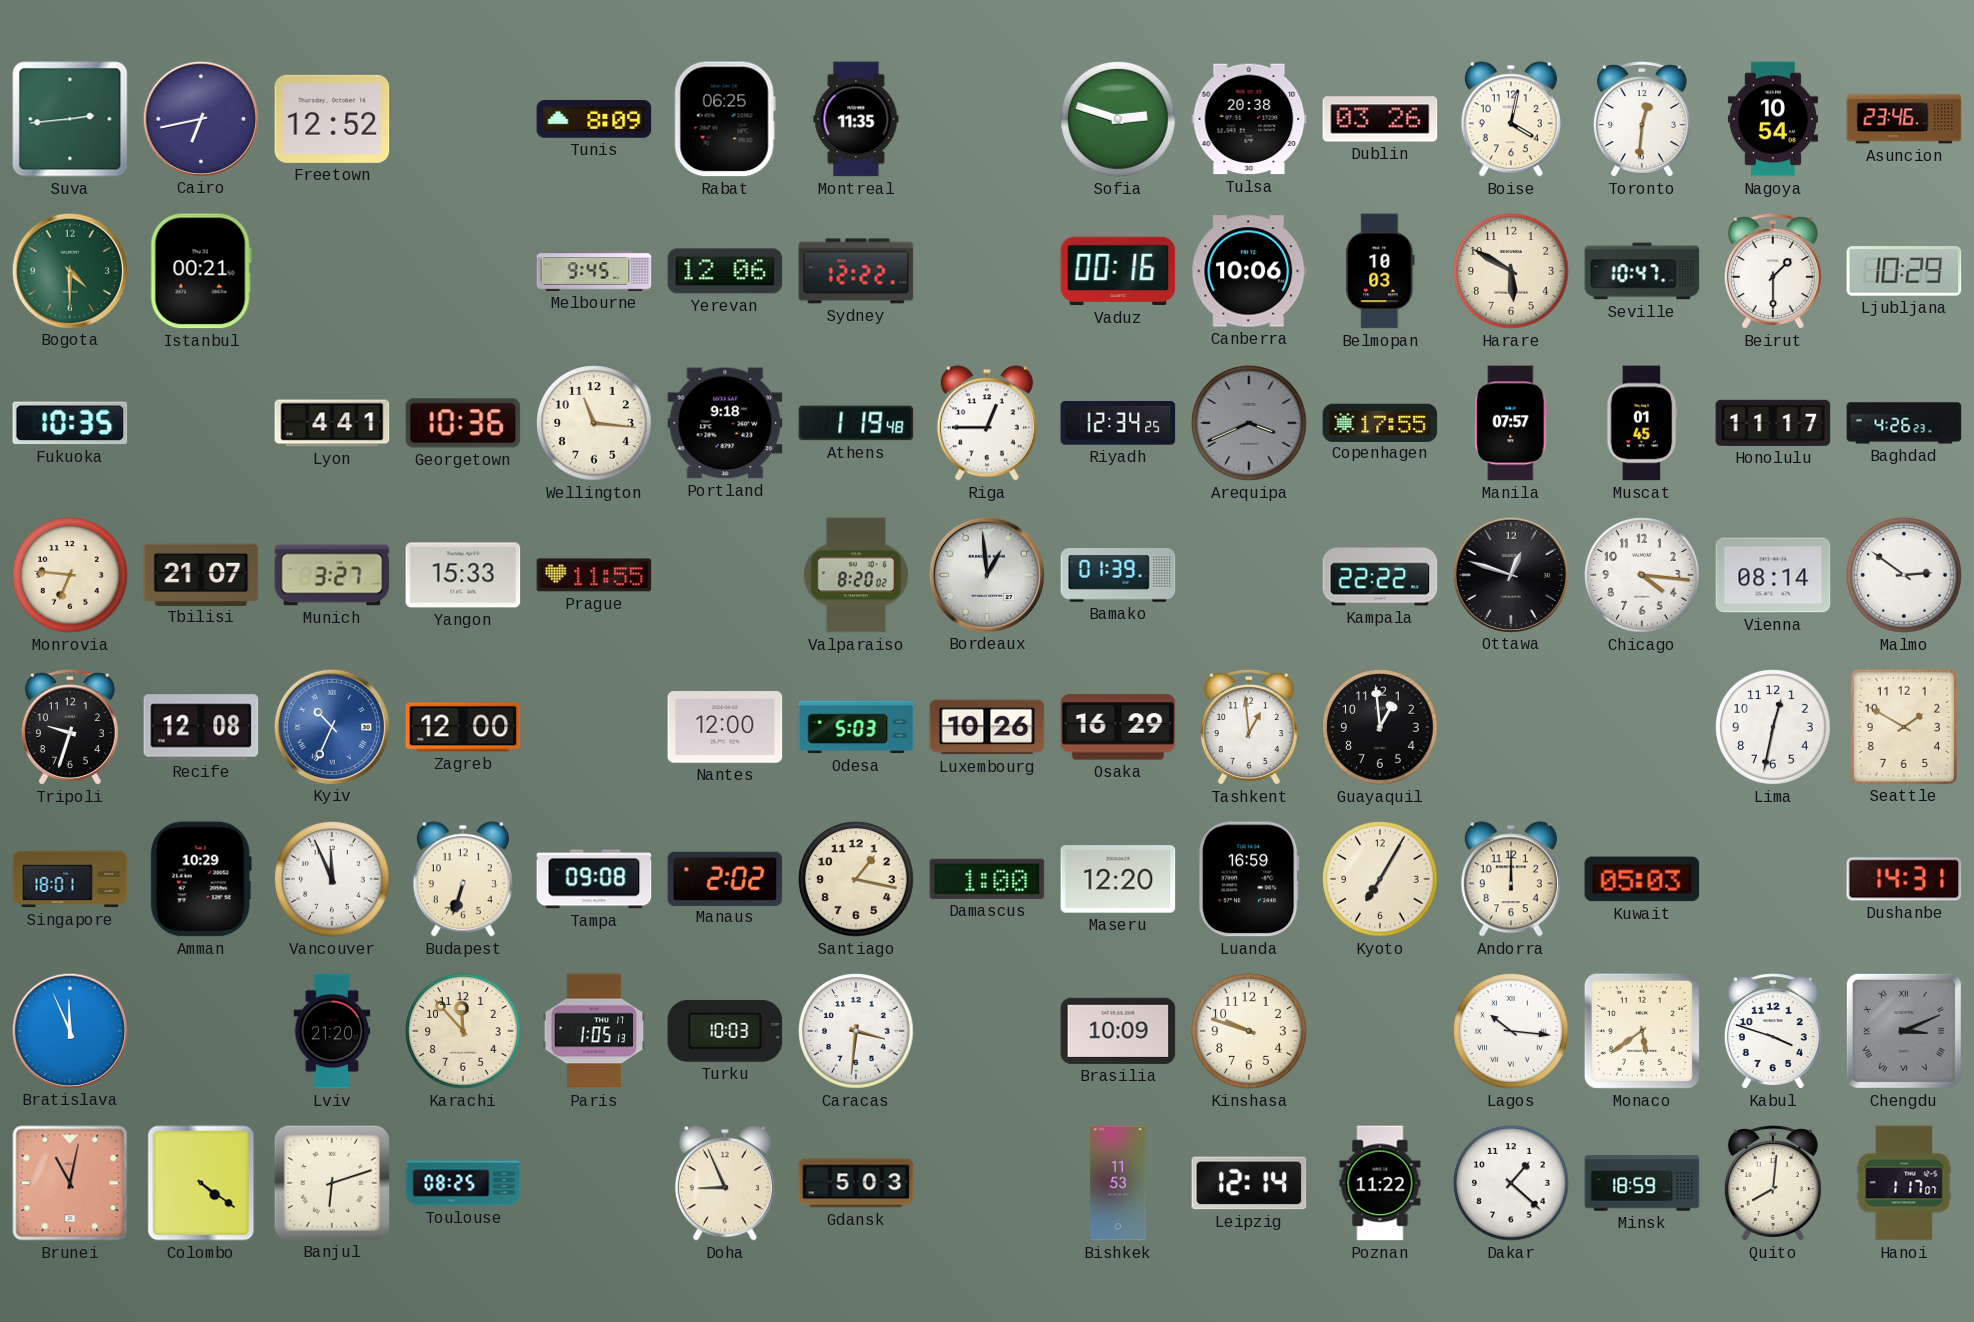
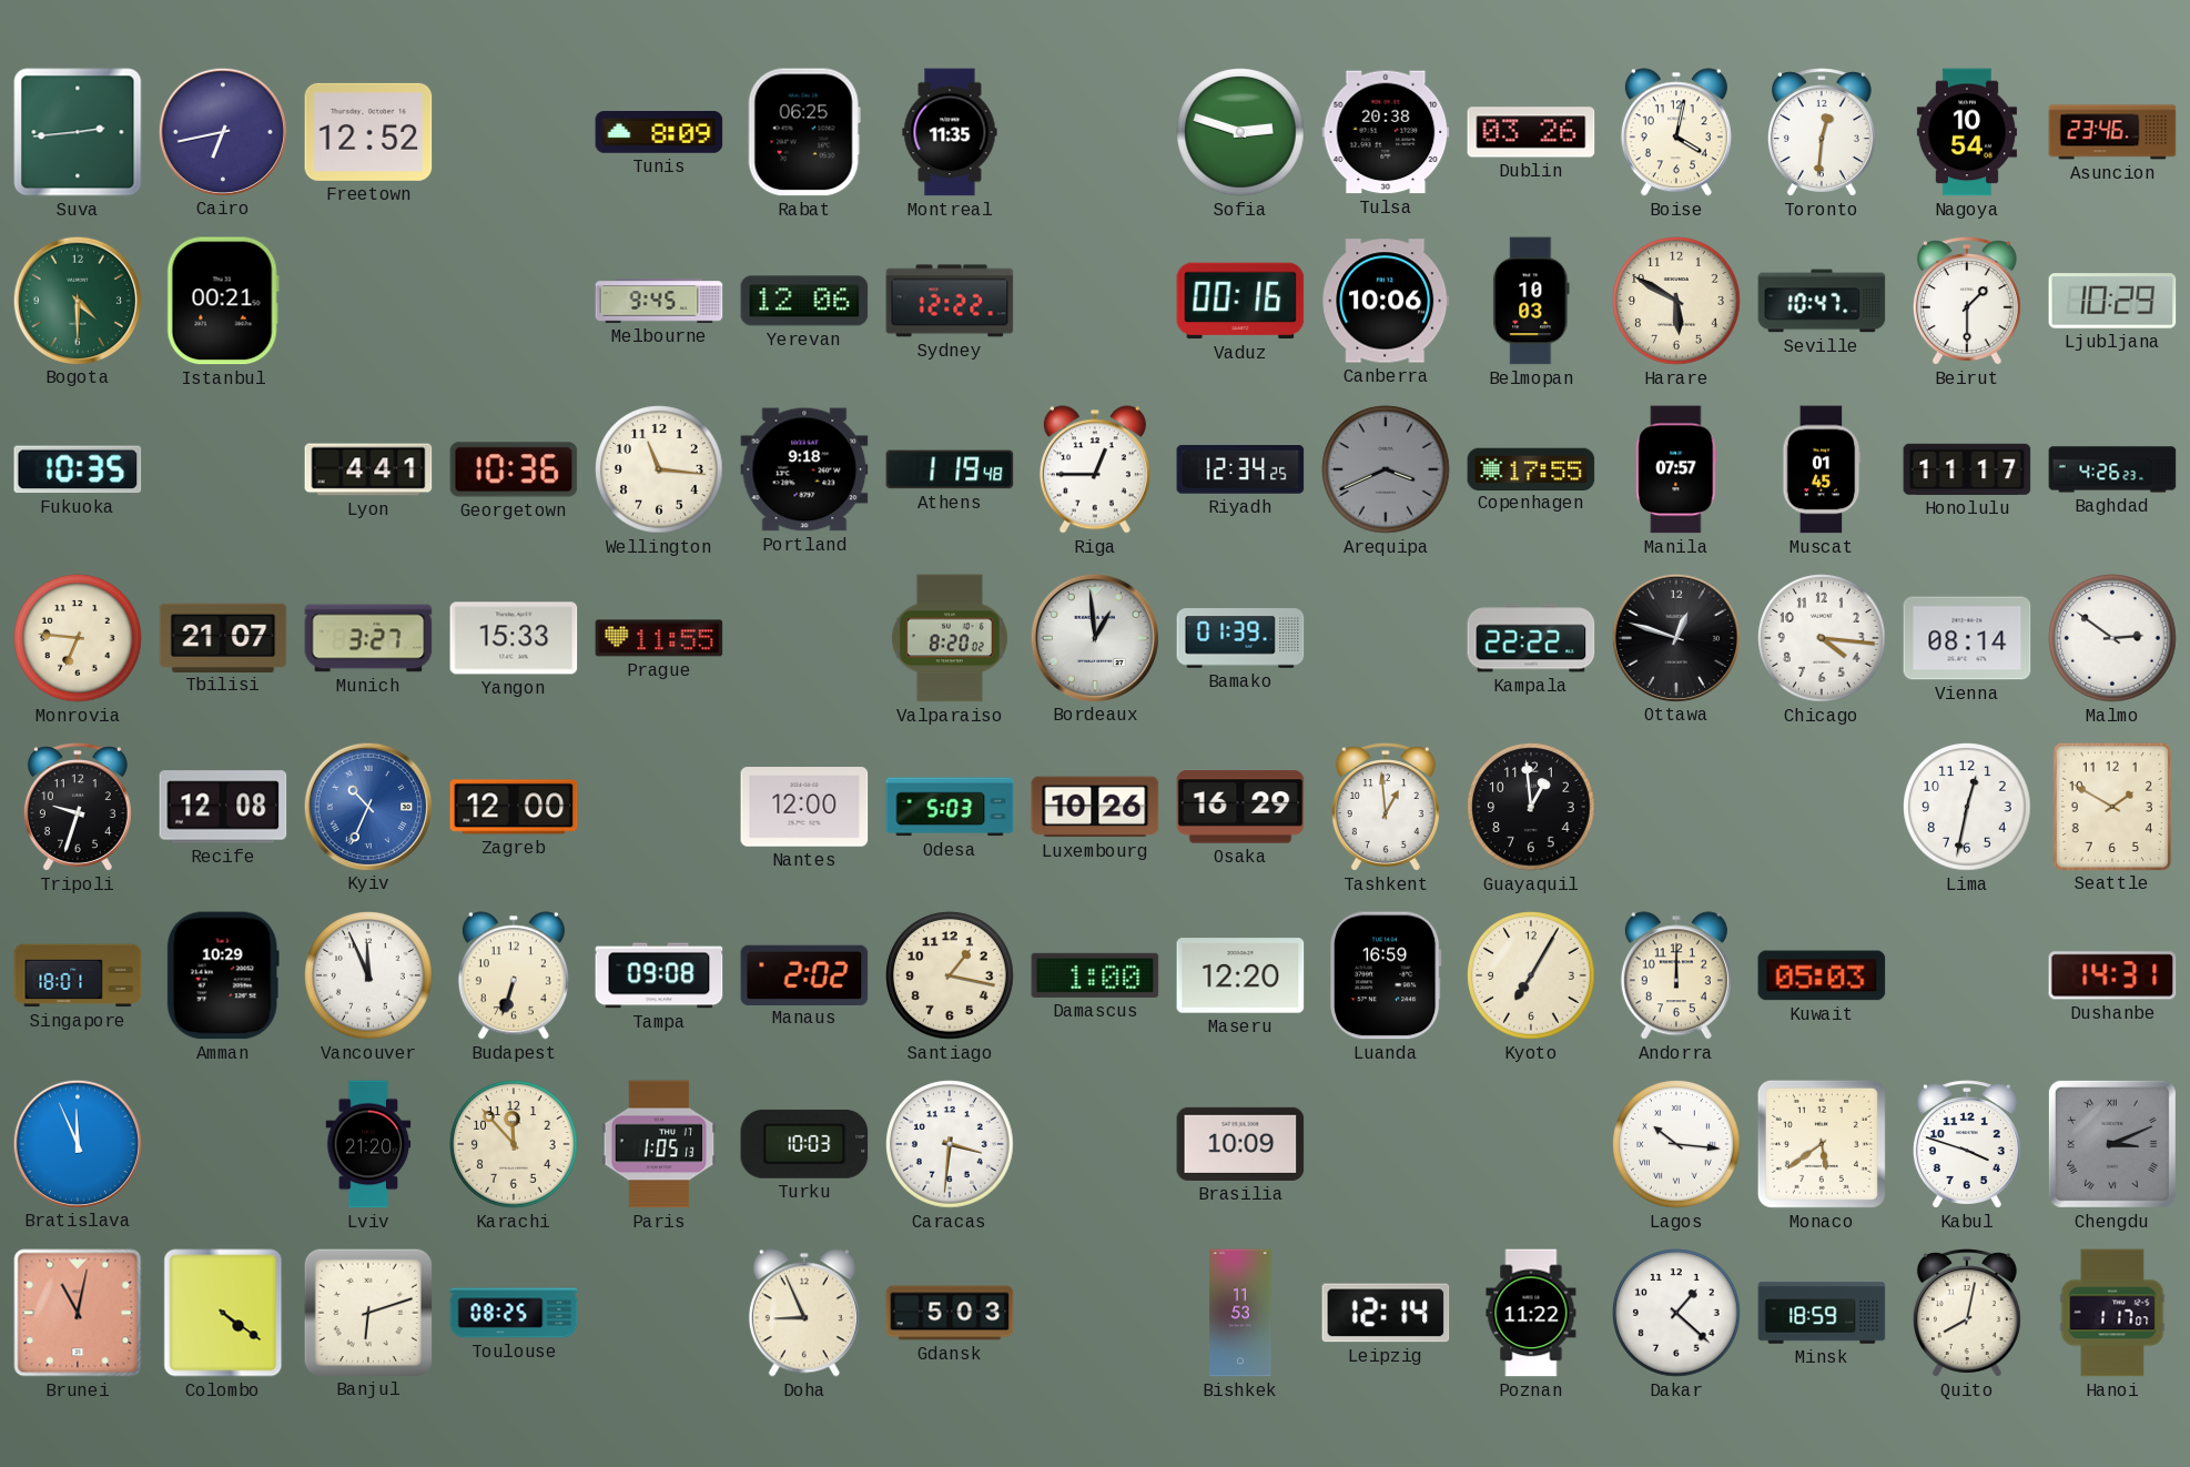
Kinshasa: 9:48 -> none (1249, 1031)
Quito: 8:01 -> 8:02 (1967, 1313)
